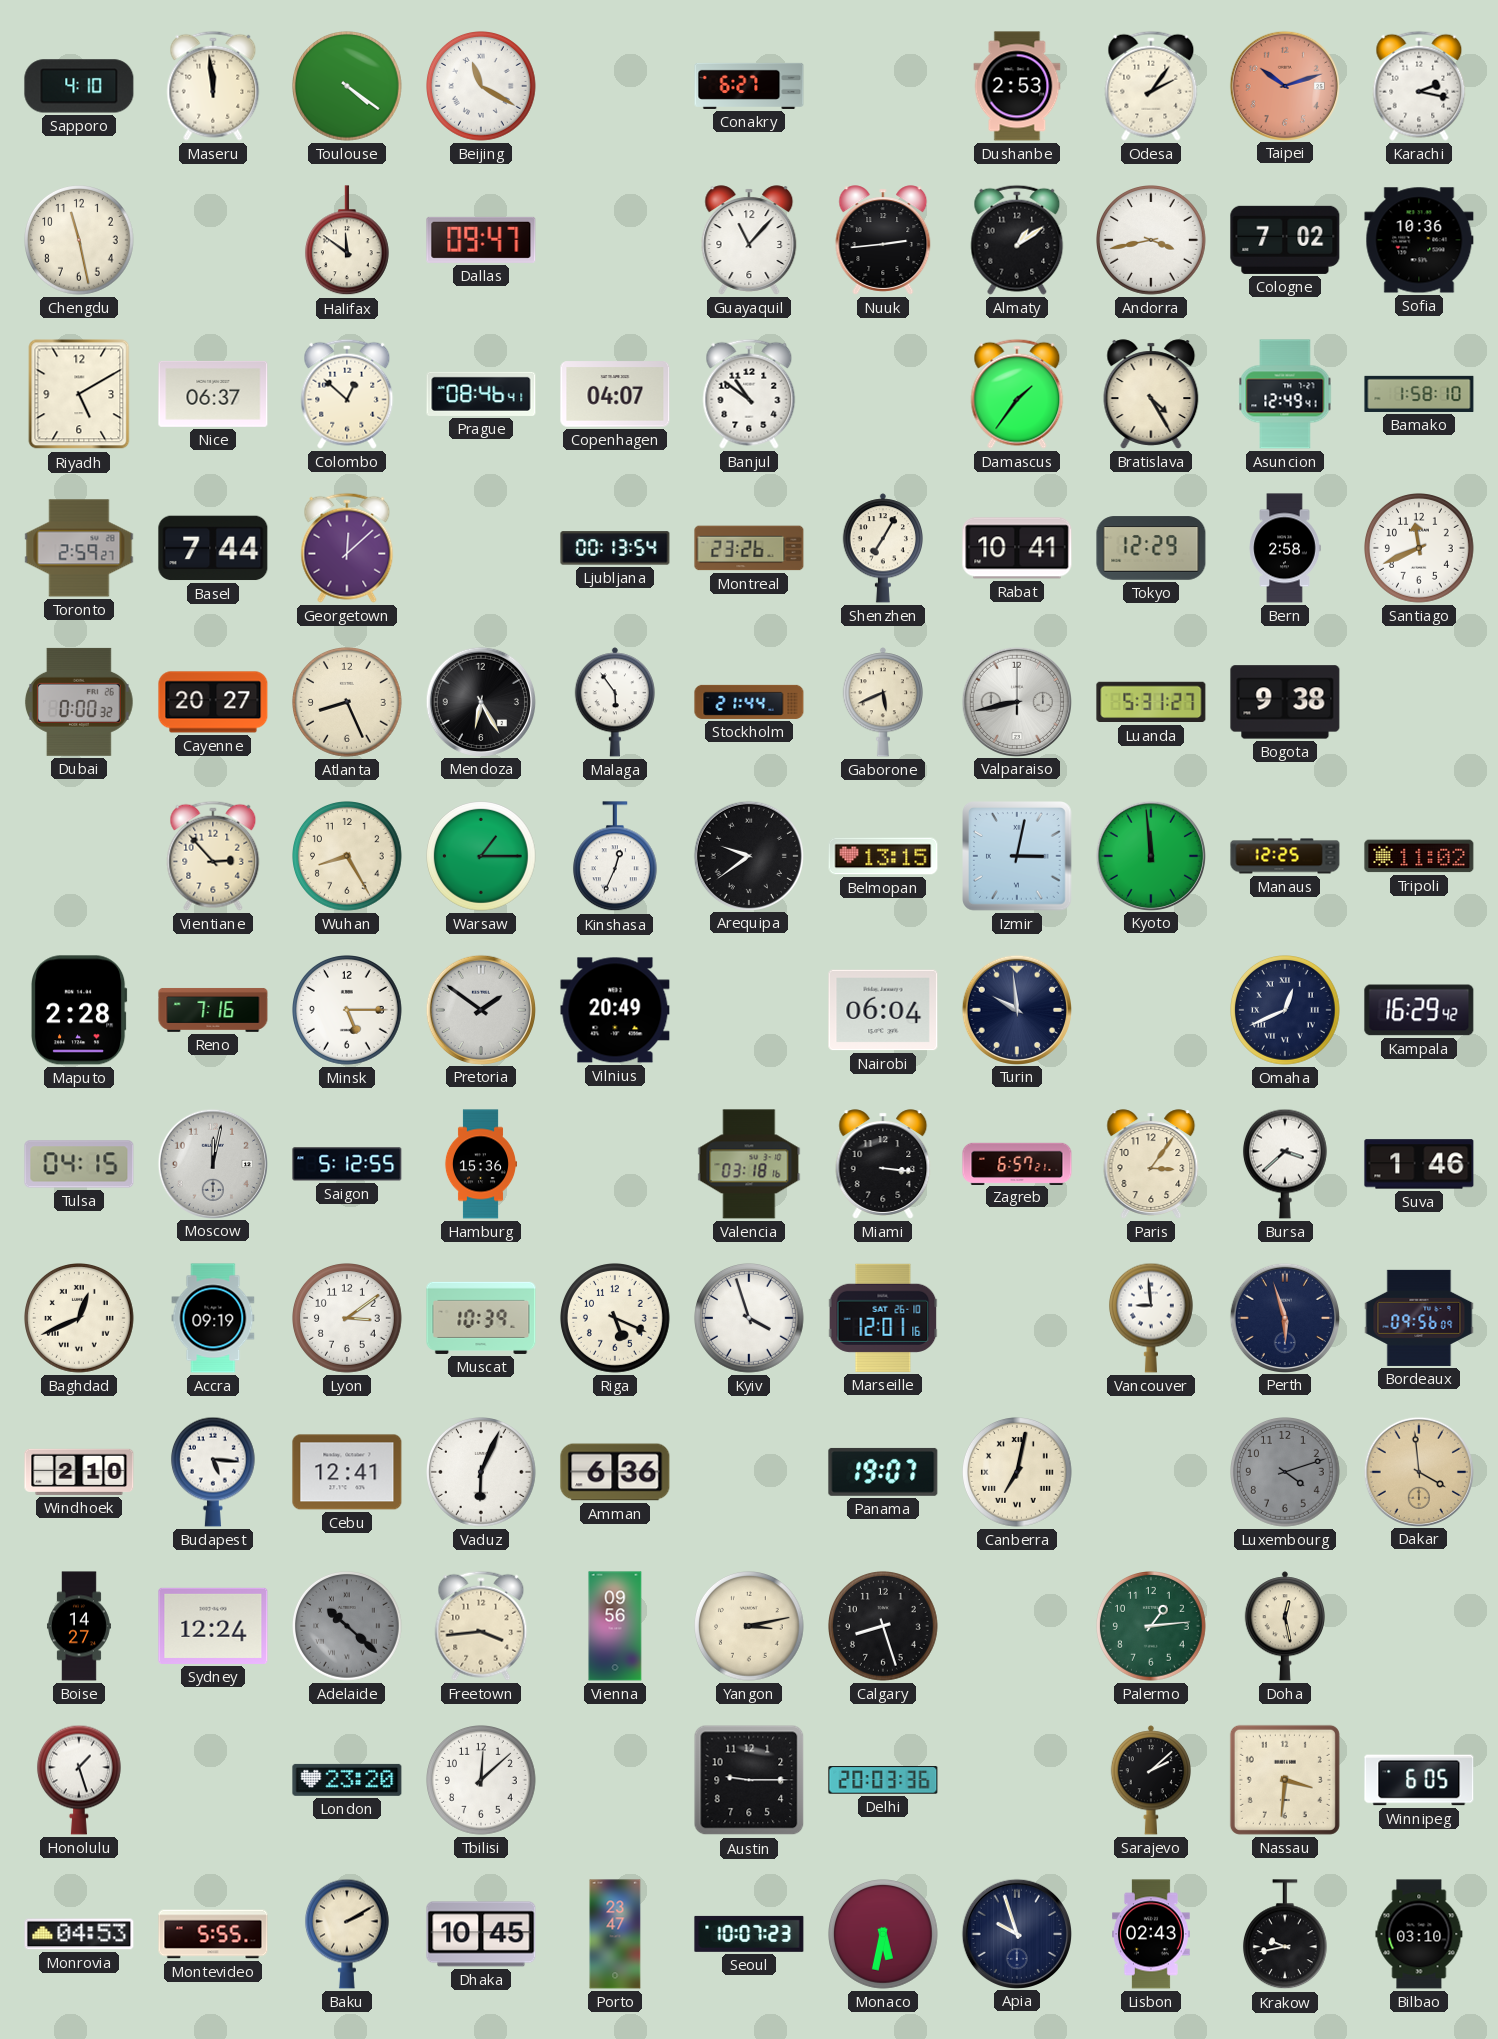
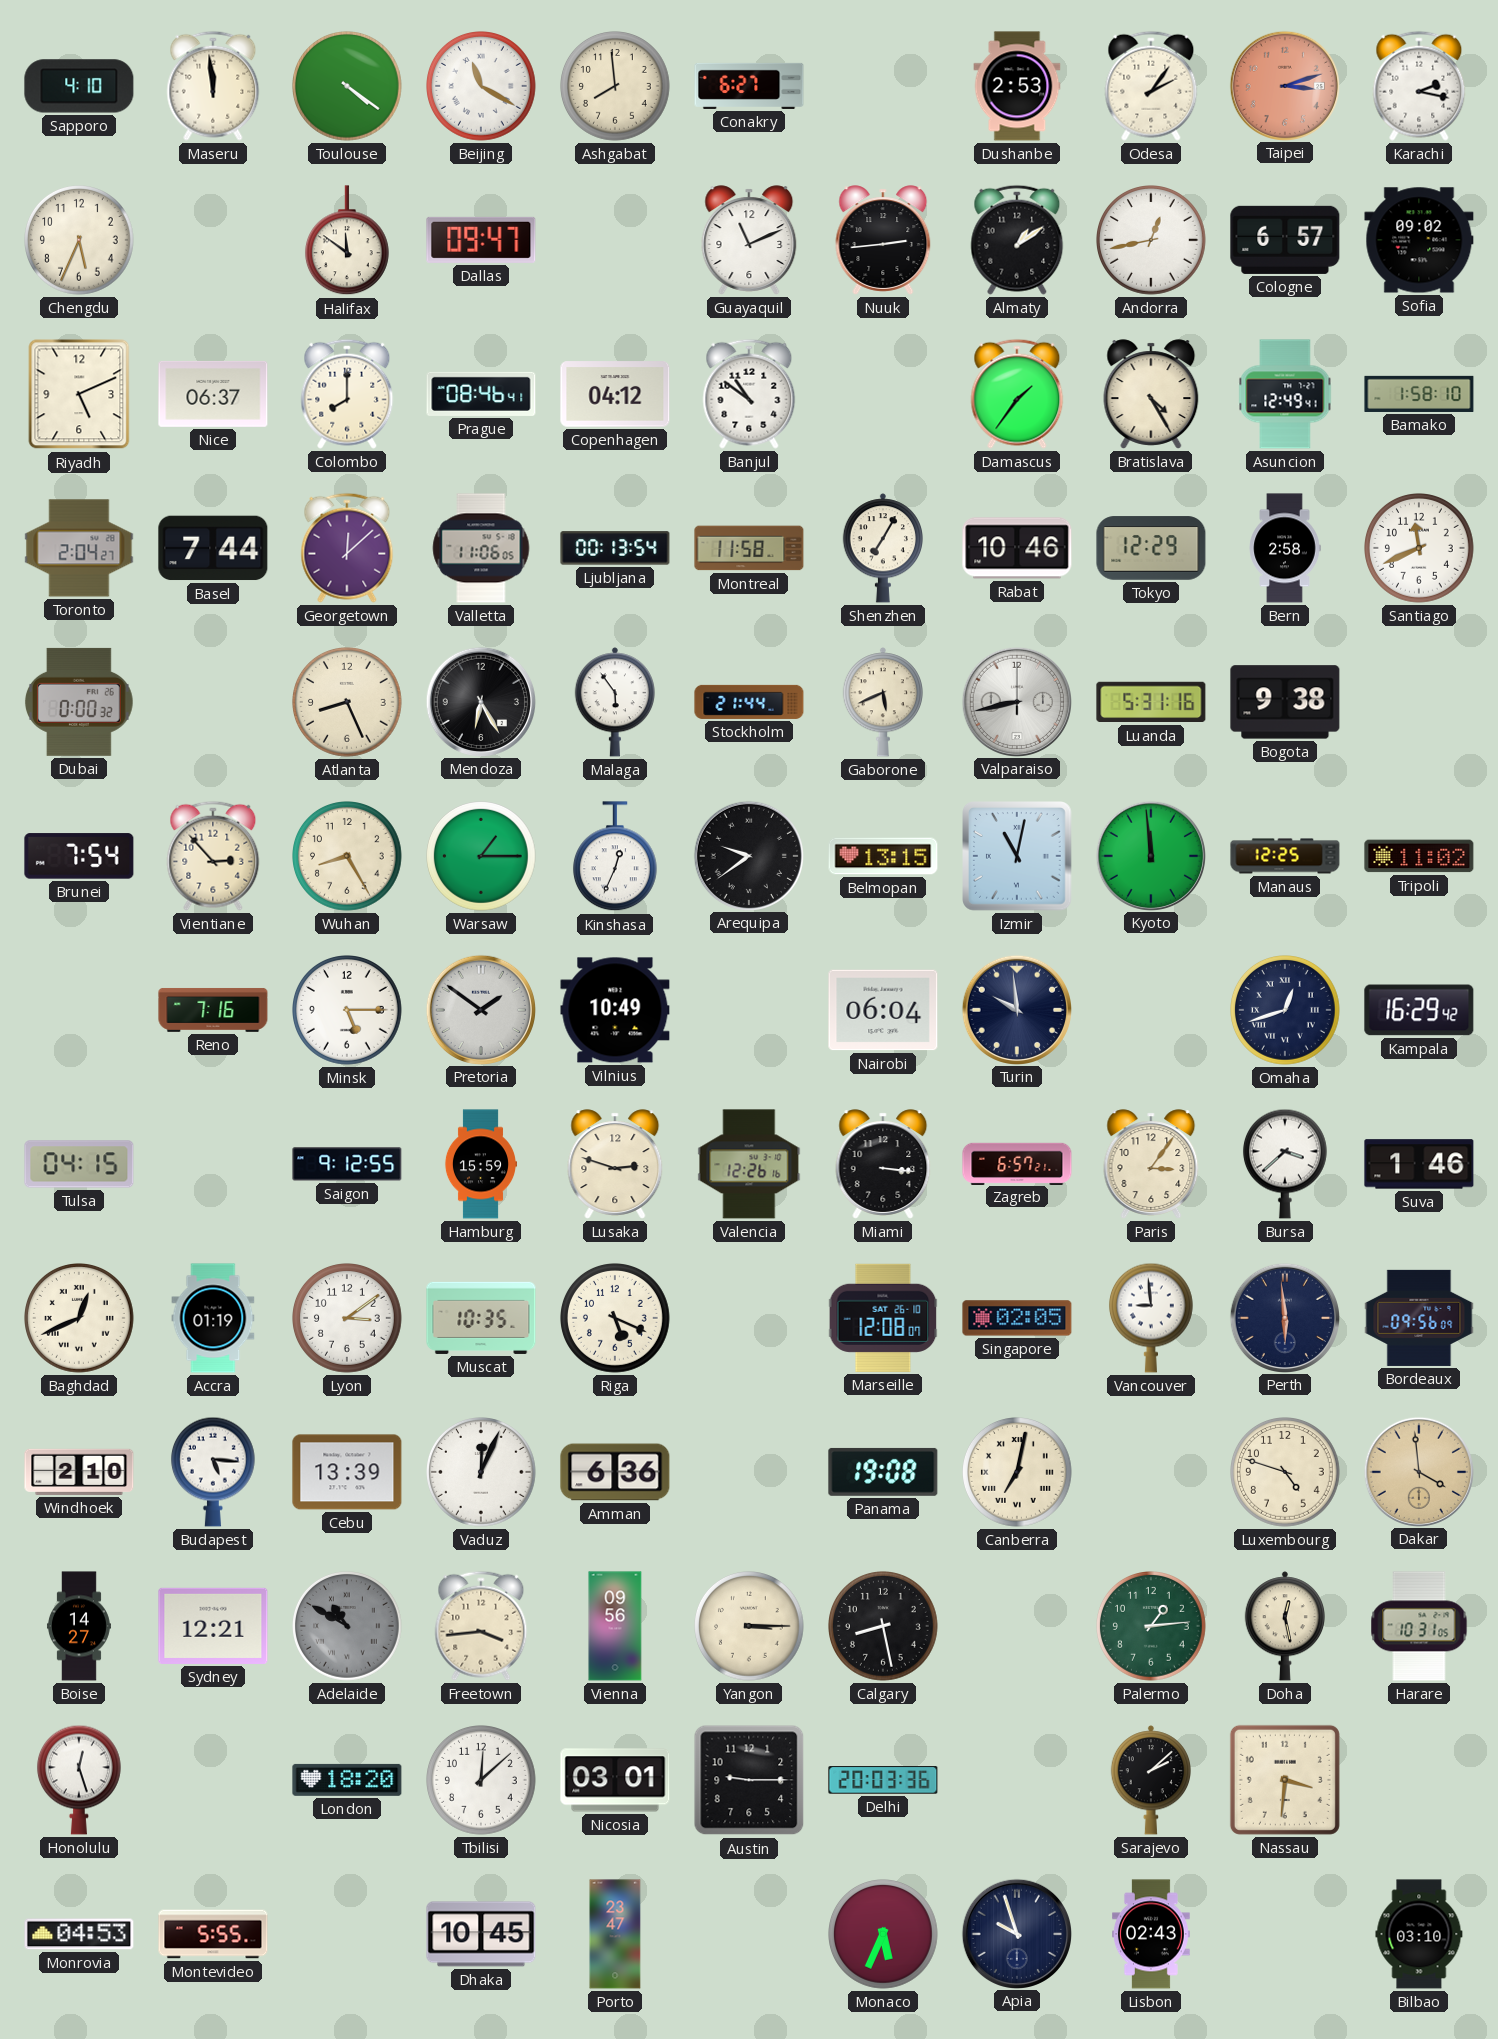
Ashgabat: none -> 7:59 (616, 87)
Taipei: 10:12 -> 3:12 (1284, 85)
Chengdu: 11:28 -> 5:34 (80, 241)
Guayaquil: 11:07 -> 11:11 (749, 240)
Andorra: 3:43 -> 12:43 (1152, 241)
Cologne: 7:02 -> 6:57 (1285, 240)
Sofia: 10:36 -> 09:02 (1419, 240)
Riyadh: 5:10 -> 5:11 (79, 394)
Colombo: 12:52 -> 8:00 (347, 394)
Copenhagen: 04:07 -> 04:12 (615, 394)
Toronto: 2:59 -> 2:04 (79, 548)
Valletta: none -> 11:06 (481, 548)
Montreal: 23:26 -> 11:58 (749, 548)
Rabat: 10:41 -> 10:46 (1017, 548)
Cayenne: 20:27 -> none (213, 702)
Luanda: 5:31:27 -> 5:31:16 (1151, 702)
Brunei: none -> 7:54 (79, 856)
Izmir: 3:02 -> 11:02 (1018, 857)
Maputo: 2:28 -> none (80, 1010)
Vilnius: 20:49 -> 10:49 (615, 1010)
Omaha: 12:41 -> 12:42 (1286, 1011)
Moscow: 12:02 -> none (212, 1163)
Saigon: 5:12 -> 9:12 (347, 1164)
Hamburg: 15:36 -> 15:59 (480, 1164)
Lusaka: none -> 2:48 (615, 1164)
Valencia: 03:18 -> 12:26 (749, 1164)
Accra: 09:19 -> 01:19 (213, 1318)
Muscat: 10:39 -> 10:35 (481, 1318)
Kyiv: 3:57 -> none (750, 1319)
Marseille: 12:01 -> 12:08 (883, 1318)
Singapore: none -> 02:05 (1017, 1318)
Perth: 5:57 -> 5:59 (1284, 1317)
Cebu: 12:41 -> 13:39 (347, 1472)
Vaduz: 6:04 -> 12:04 (482, 1473)
Panama: 19:07 -> 19:08 (883, 1472)
Luxembourg: 4:12 -> 4:48 (1286, 1473)
Luxembourg dial: grey -> cream (1286, 1473)
Sydney: 12:24 -> 12:21 (213, 1626)
Adelaide: 10:22 -> 10:50 (348, 1627)
Yangon: 3:13 -> 3:15 (750, 1627)
Calgary: 8:27 -> 8:28 (884, 1627)
Harare: none -> 10:31 (1419, 1626)
Honolulu: 1:27 -> 12:27 (79, 1780)
London: 23:20 -> 18:20 (347, 1780)
Nicosia: none -> 03:01 (615, 1780)
Winnipeg: 6:05 -> none (1419, 1780)
Baku: 2:10 -> none (347, 1934)
Seoul: 10:07 -> none (749, 1934)
Monaco: 5:32 -> 5:34 (884, 1935)
Krakow: 9:43 -> none (1285, 1935)
